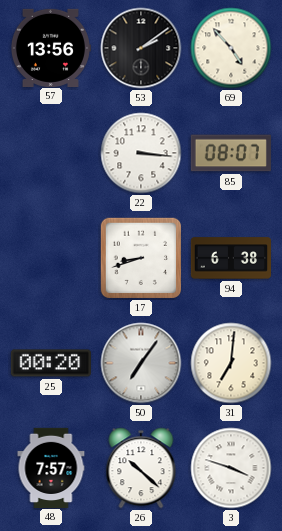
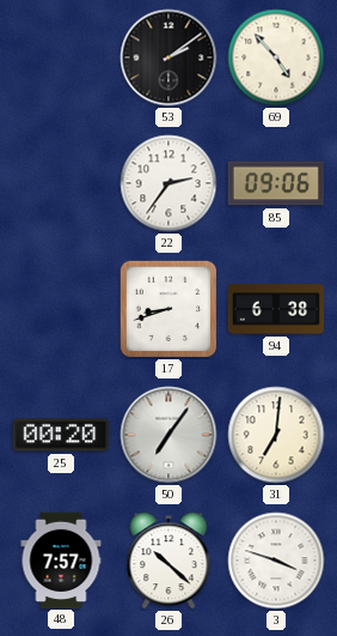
57: 13:56 -> none (50, 47)
22: 3:16 -> 2:36 (168, 183)
85: 08:07 -> 09:06 (276, 183)
